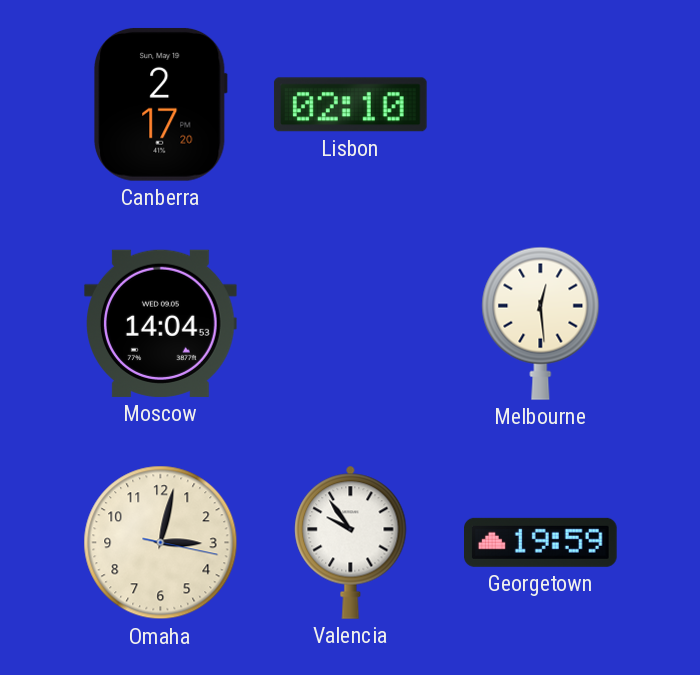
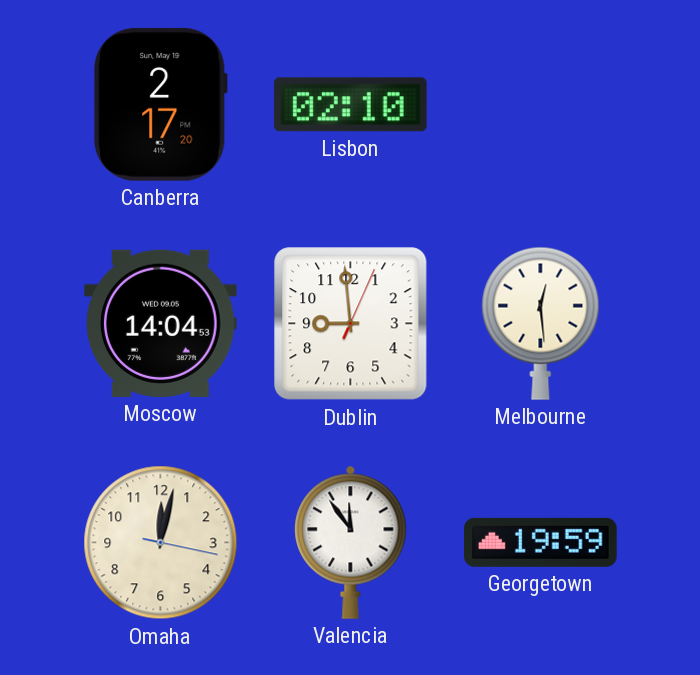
Dublin: none -> 8:59 (351, 324)
Omaha: 3:02 -> 12:02 (161, 543)
Valencia: 9:54 -> 11:54 (351, 542)
